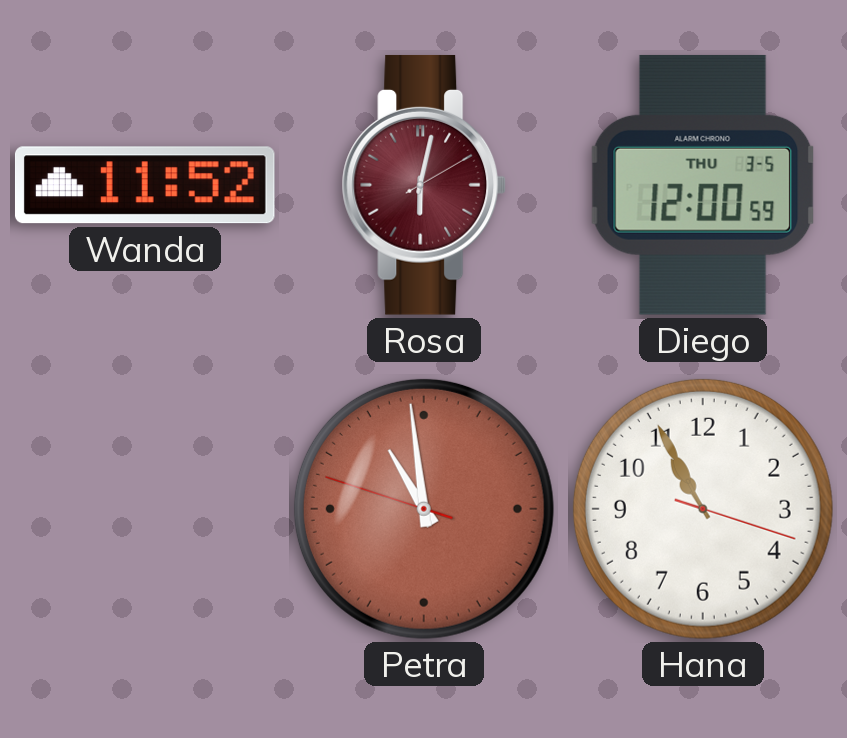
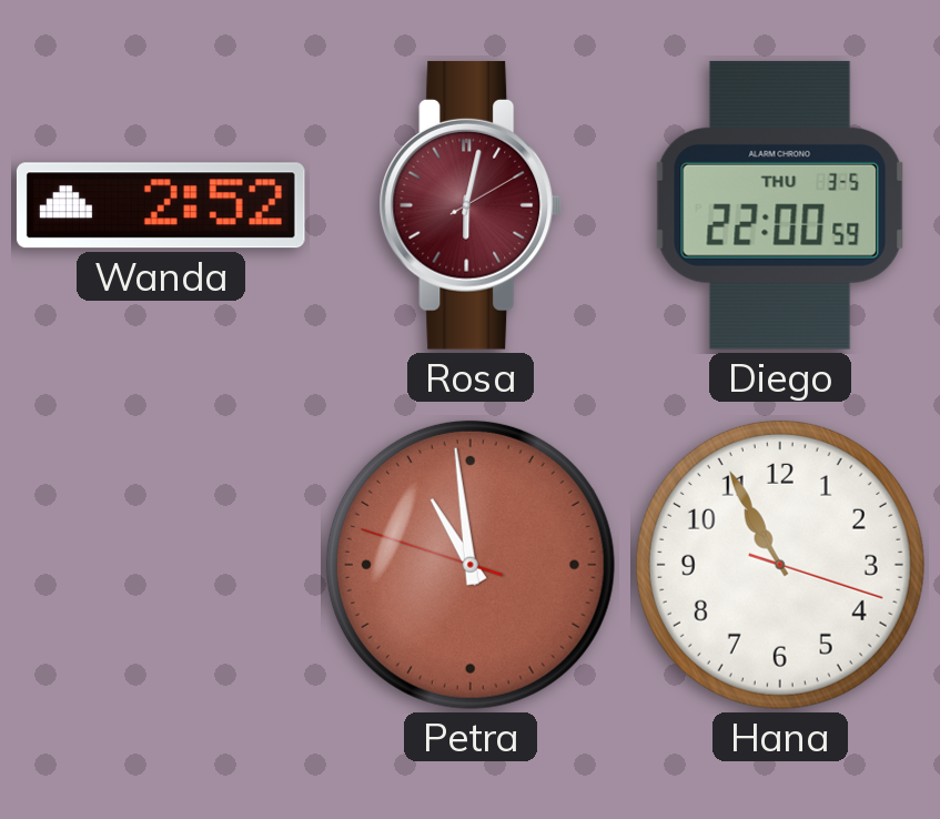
Wanda: 11:52 -> 2:52 (161, 205)
Diego: 12:00 -> 22:00 (780, 205)
